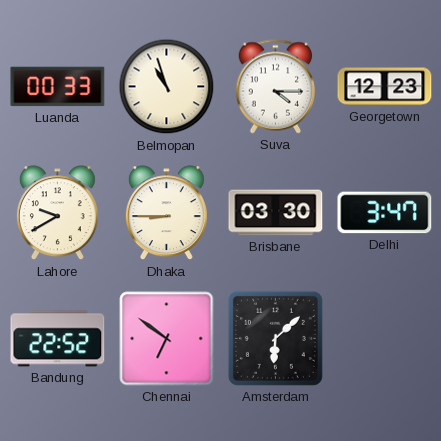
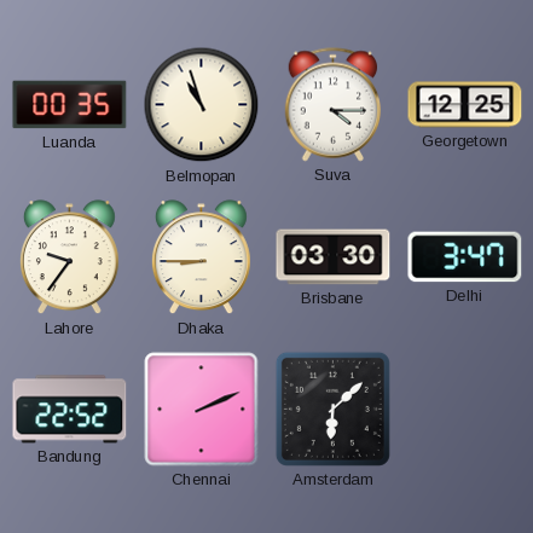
Luanda: 00:33 -> 00:35 (70, 105)
Georgetown: 12:23 -> 12:25 (465, 105)
Lahore: 9:40 -> 9:36 (69, 257)
Chennai: 6:51 -> 2:11 (202, 410)
